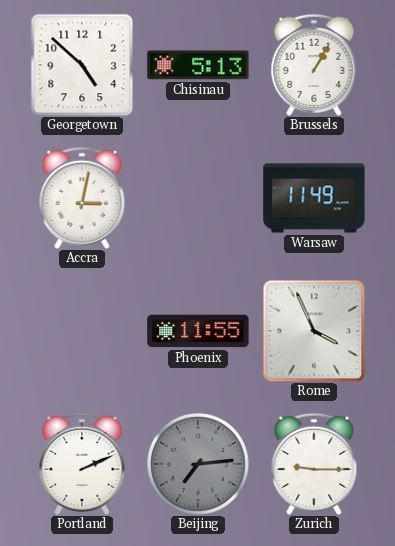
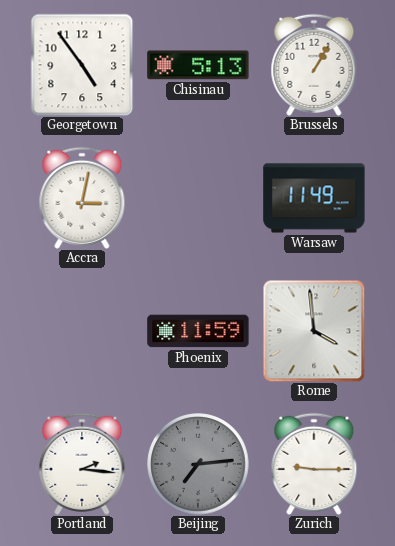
Georgetown: 4:52 -> 4:54 (82, 65)
Phoenix: 11:55 -> 11:59 (198, 331)
Rome: 3:56 -> 3:59 (314, 331)
Portland: 2:11 -> 2:16 (82, 464)
